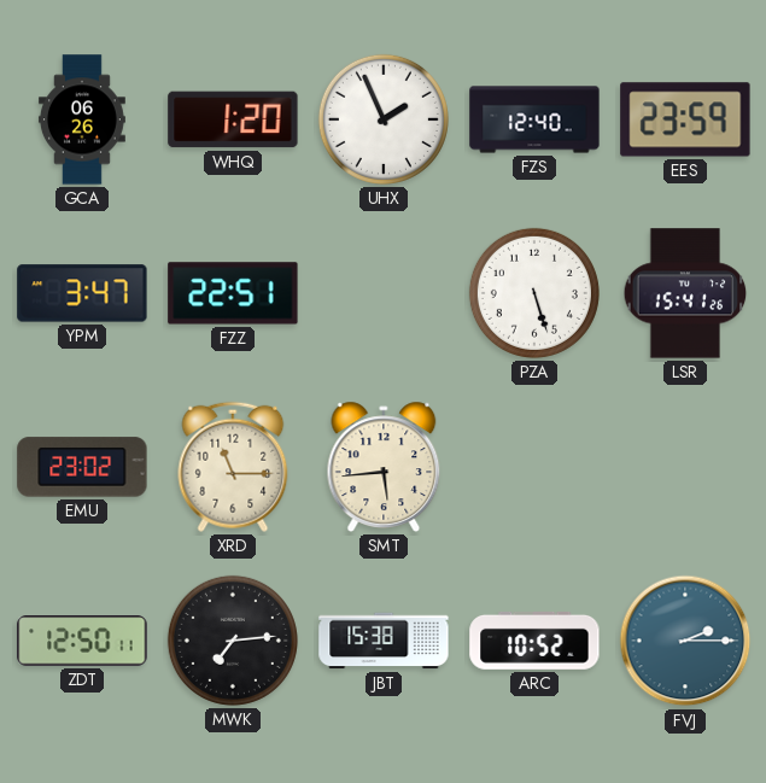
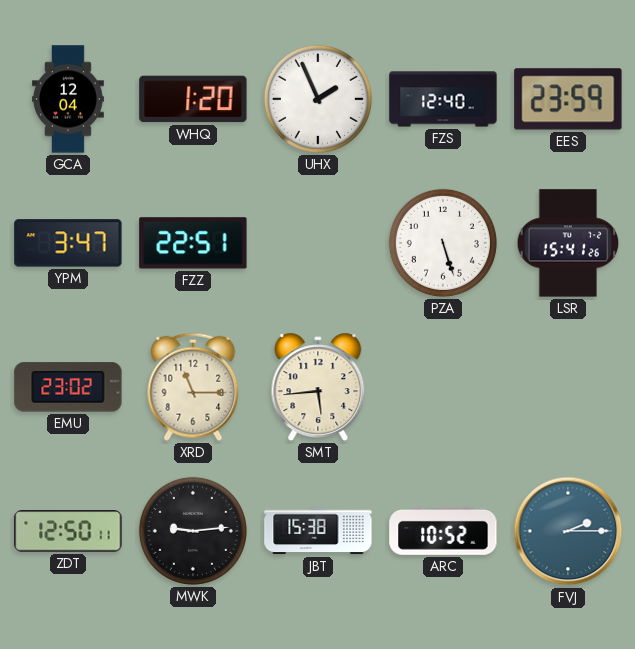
GCA: 06:26 -> 12:04 (68, 99)
MWK: 7:14 -> 9:14 (193, 531)
